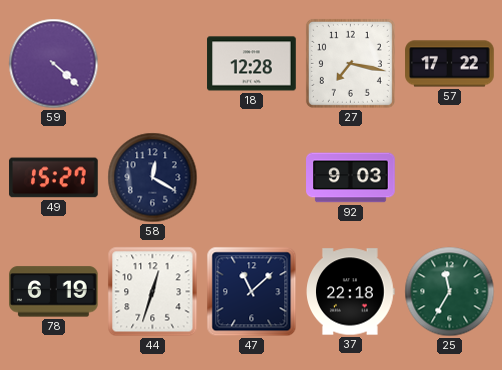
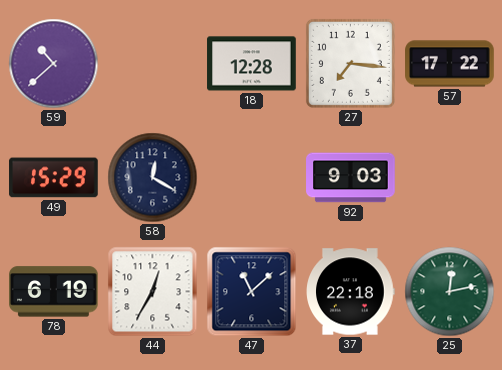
59: 4:22 -> 10:38 (54, 64)
27: 7:17 -> 7:16 (350, 63)
49: 15:27 -> 15:29 (54, 178)
44: 12:33 -> 12:35 (153, 292)
25: 11:35 -> 12:13 (450, 292)
